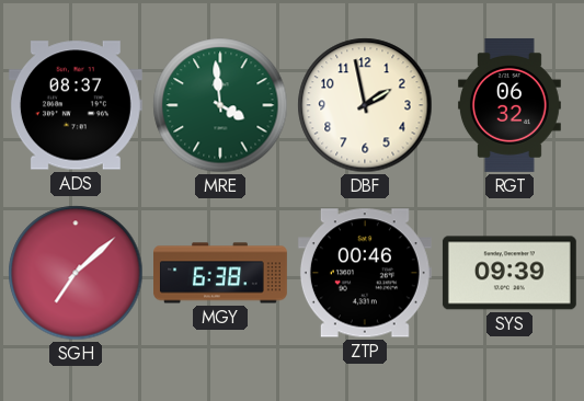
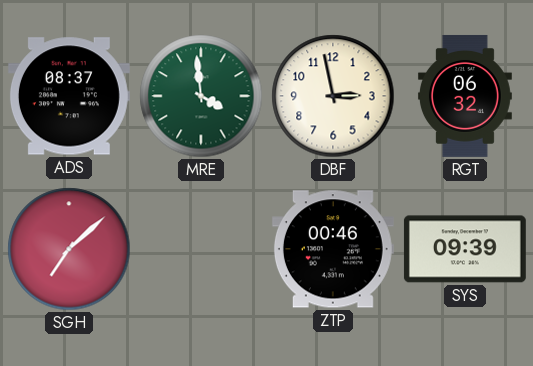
DBF: 1:58 -> 2:58 (333, 96)
MGY: 6:38 -> none (221, 273)
